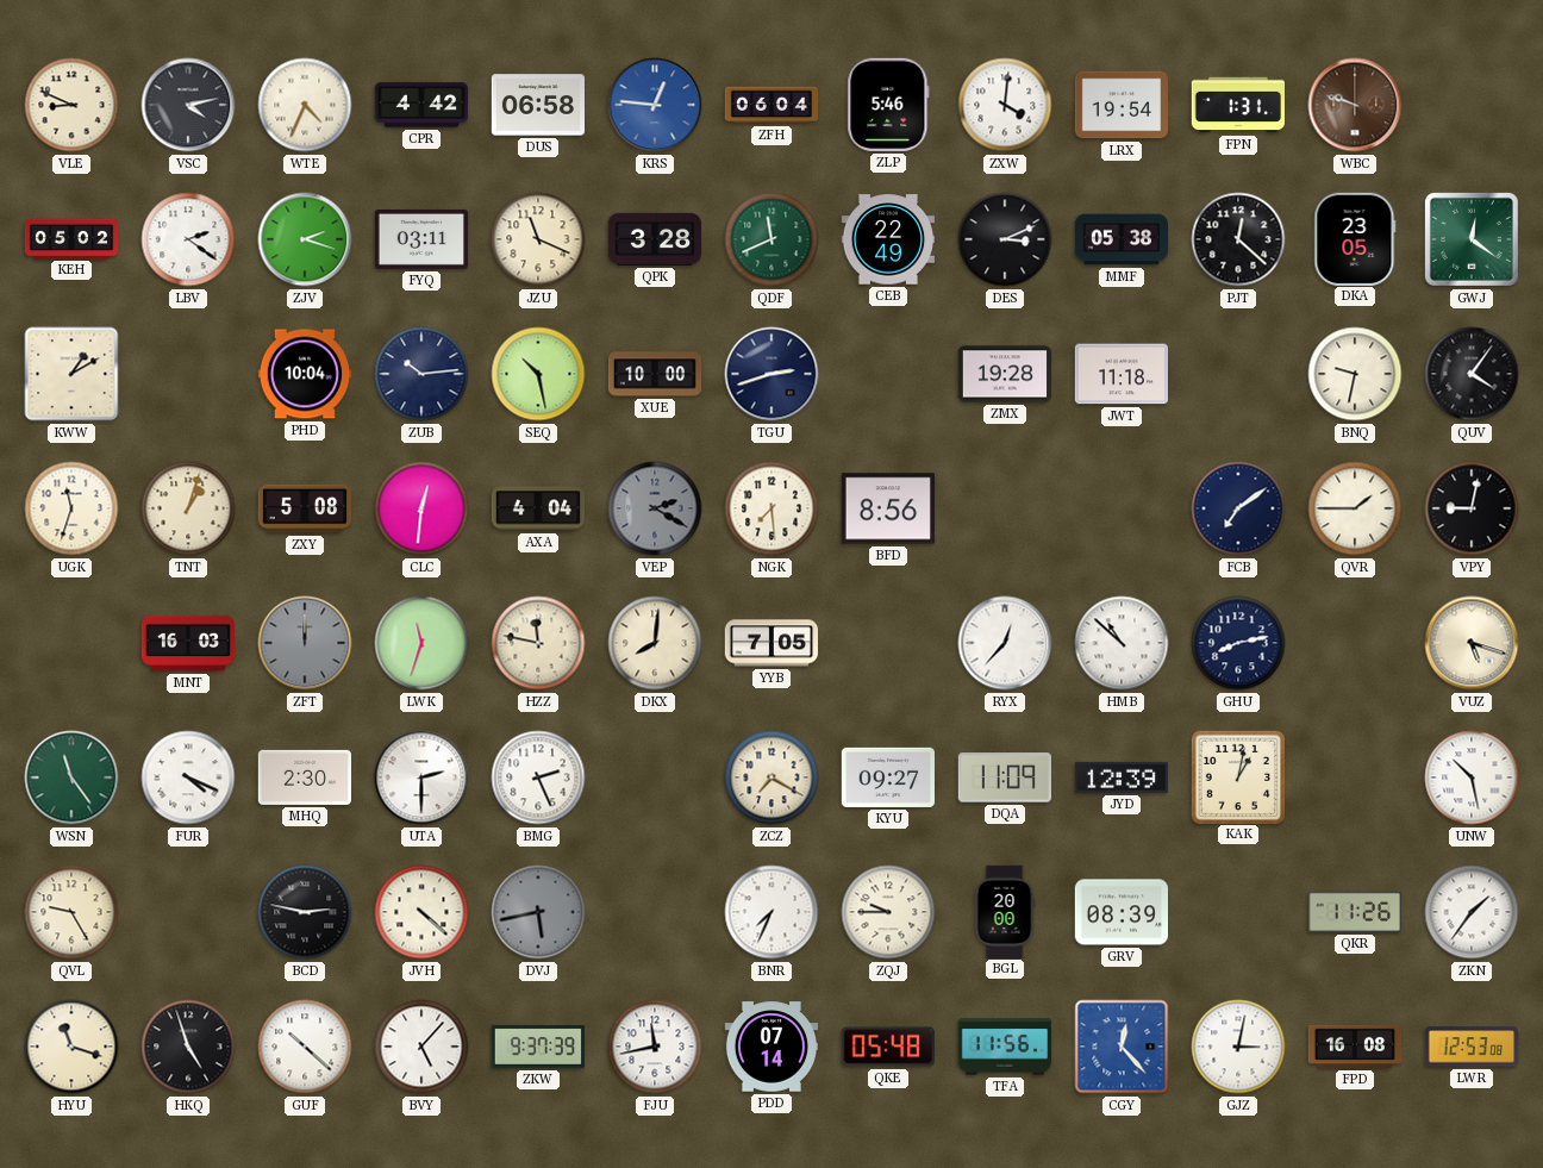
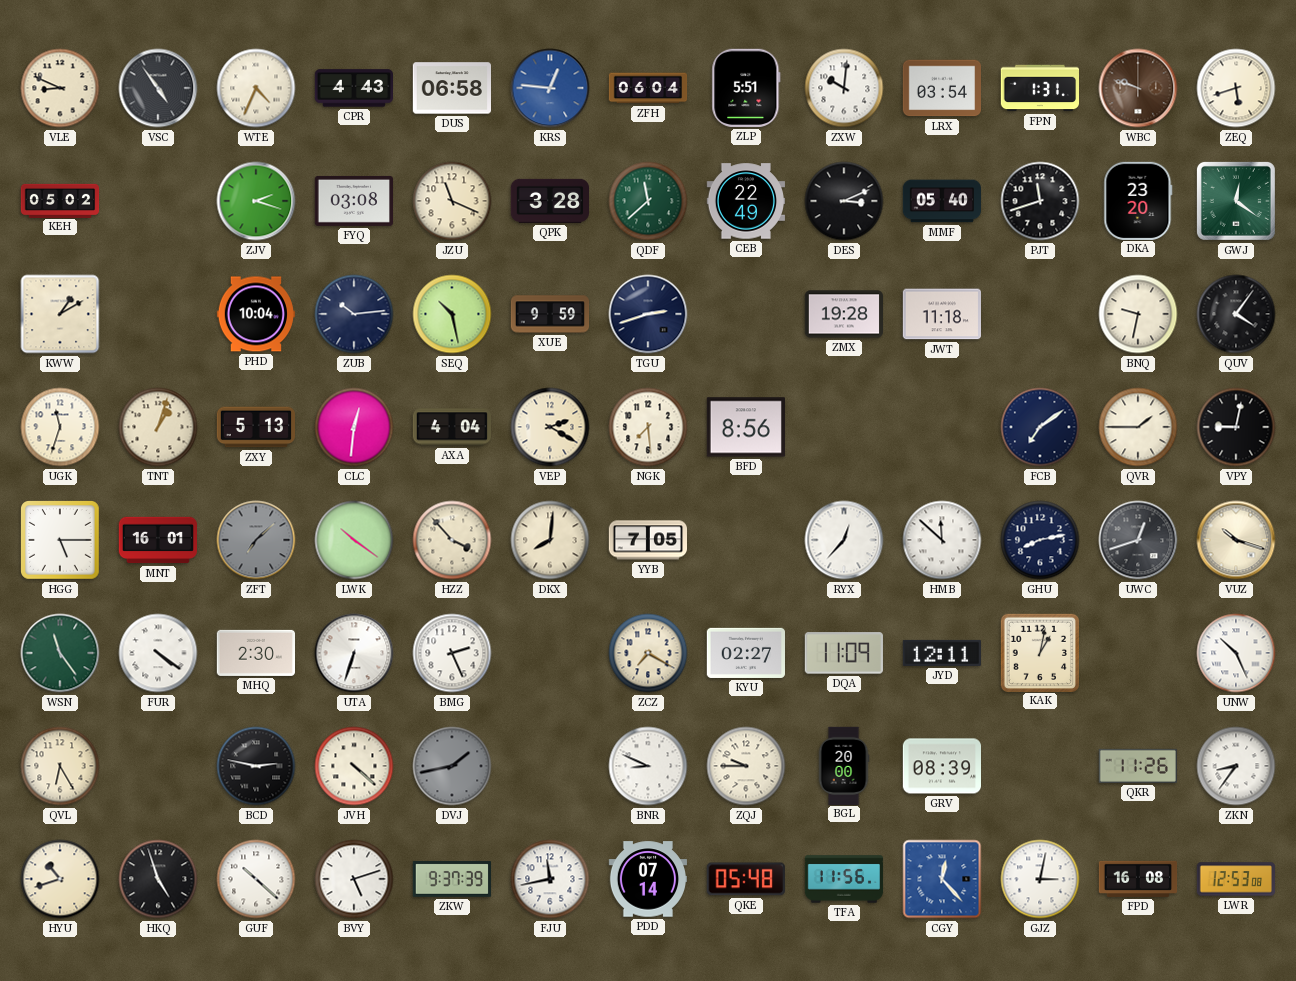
VSC: 4:13 -> 4:54 (158, 88)
CPR: 4:42 -> 4:43 (353, 88)
ZLP: 5:46 -> 5:51 (746, 88)
ZXW: 4:01 -> 10:01 (844, 88)
LRX: 19:54 -> 03:54 (941, 88)
ZEQ: none -> 5:42 (1236, 88)
LBV: 2:21 -> none (188, 239)
FYQ: 03:11 -> 03:08 (353, 201)
QDF: 11:41 -> 11:38 (648, 201)
MMF: 05:38 -> 05:40 (941, 201)
PJT: 12:22 -> 11:42 (1040, 201)
DKA: 23:05 -> 23:20 (1138, 200)
XUE: 10:00 -> 9:59 (550, 314)
ZXY: 5:08 -> 5:13 (255, 427)
VEP dial: grey -> cream (550, 427)
HGG: none -> 5:15 (61, 541)
MNT: 16:03 -> 16:01 (158, 540)
ZFT: 12:00 -> 7:08 (256, 540)
LWK: 11:33 -> 10:21 (354, 540)
HZZ: 11:47 -> 3:53 (452, 540)
HMB: 10:52 -> 11:52 (942, 540)
UWC: none -> 12:42 (1138, 540)
VUZ: 5:18 -> 10:18 (1236, 540)
FUR: 4:19 -> 4:21 (158, 653)
UTA: 2:30 -> 6:33 (354, 653)
KYU: 09:27 -> 02:27 (745, 653)
JYD: 12:39 -> 12:11 (941, 653)
UNW: 10:28 -> 10:26 (1236, 653)
QVL: 9:25 -> 6:25 (60, 766)
DVJ: 5:43 -> 1:43 (452, 766)
BNR: 7:34 -> 8:49 (648, 766)
ZKN: 1:36 -> 8:36 (1236, 766)
HYU: 11:18 -> 10:42 (60, 879)
BVY: 5:07 -> 5:12 (354, 879)
